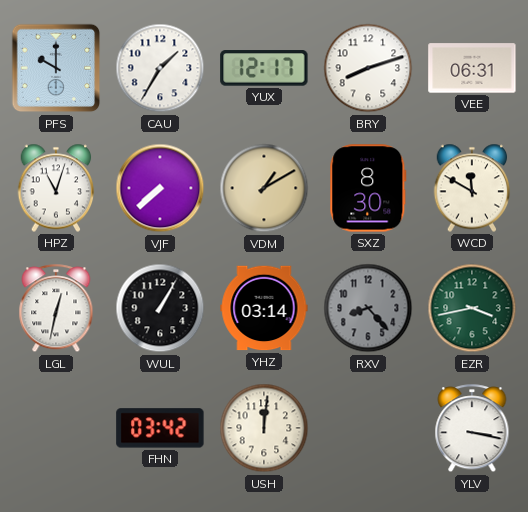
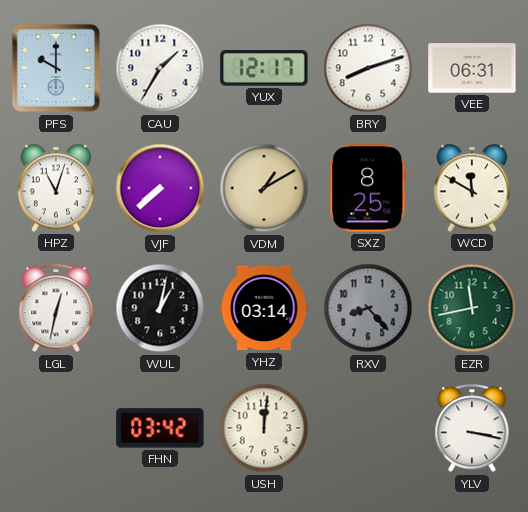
SXZ: 8:30 -> 8:25 (368, 188)
WUL: 1:05 -> 1:02 (160, 308)
EZR: 3:43 -> 11:43 (472, 308)
